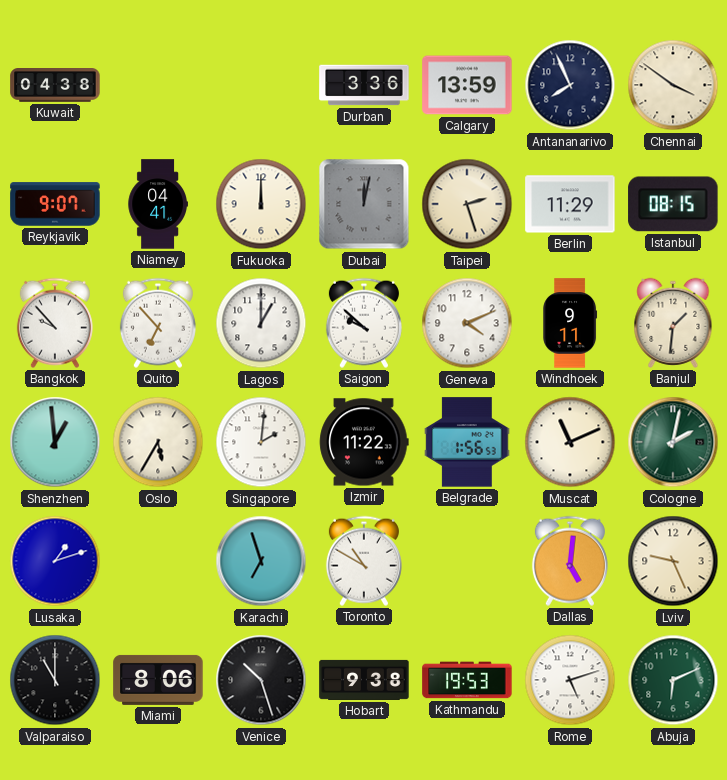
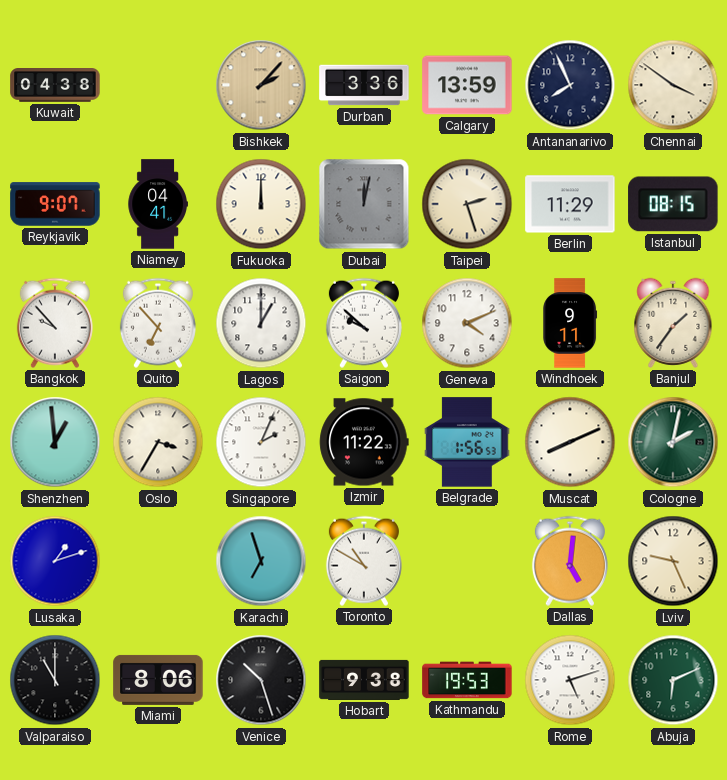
Bishkek: none -> 2:07 (261, 85)
Banjul: 1:31 -> 1:36 (673, 323)
Oslo: 5:35 -> 3:35 (158, 442)
Singapore: 2:01 -> 2:04 (261, 442)
Muscat: 11:11 -> 8:11 (570, 442)
